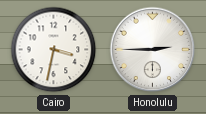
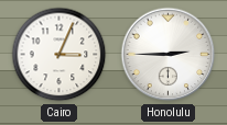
Cairo: 3:32 -> 3:04 (60, 55)
